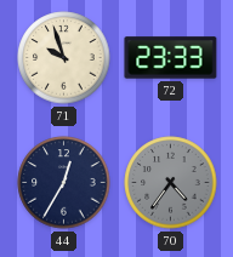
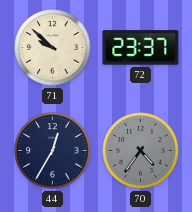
71: 9:57 -> 9:52 (53, 48)
72: 23:33 -> 23:37 (141, 48)
